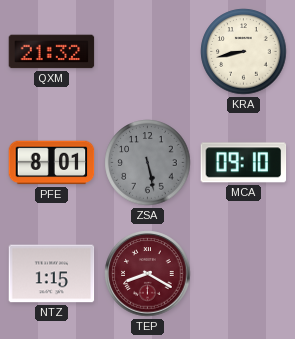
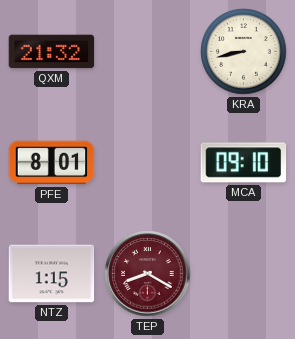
ZSA: 5:28 -> none (148, 163)
